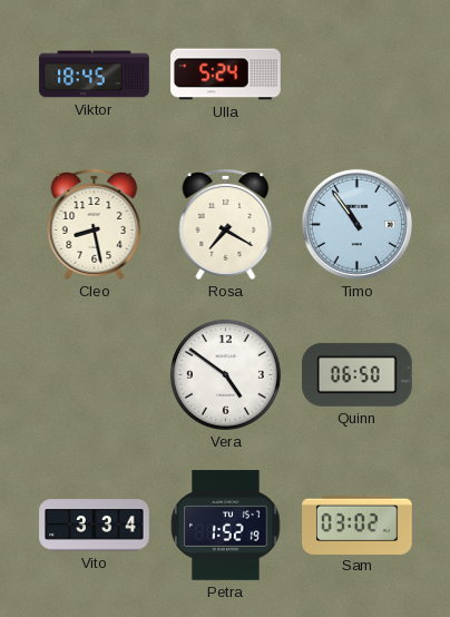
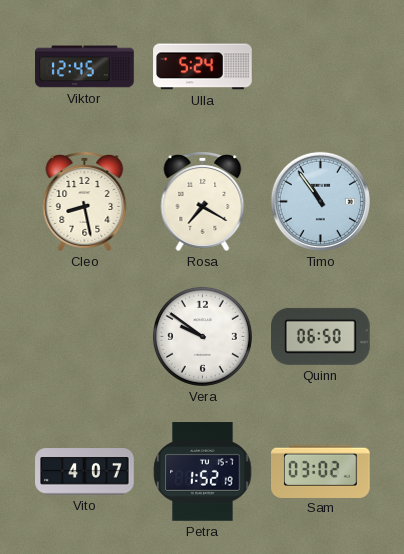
Viktor: 18:45 -> 12:45 (85, 67)
Vera: 4:51 -> 9:51 (202, 336)
Vito: 3:34 -> 4:07 (85, 472)
